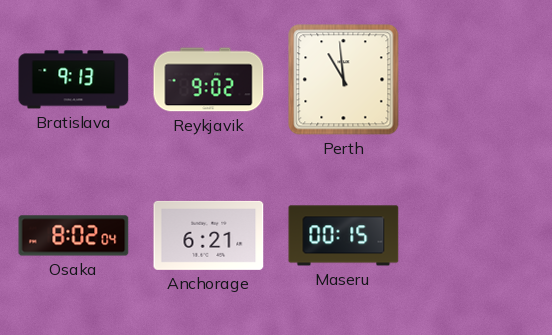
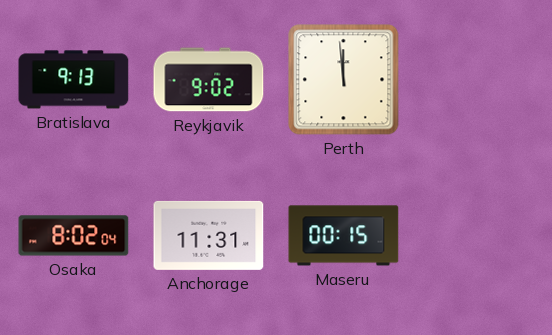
Perth: 10:59 -> 11:59 (344, 80)
Anchorage: 6:21 -> 11:31 (209, 235)
